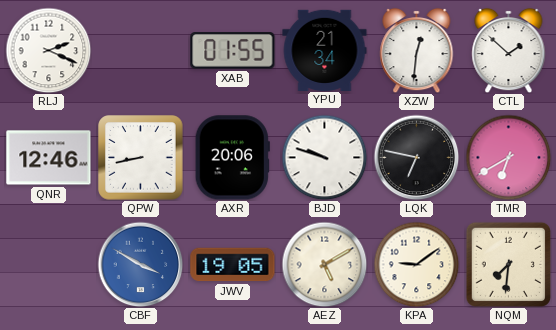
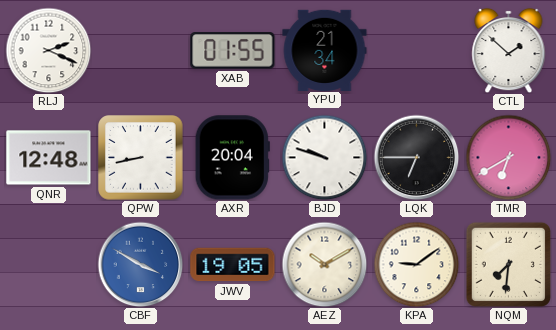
XZW: 12:31 -> none (417, 50)
QNR: 12:46 -> 12:48 (49, 158)
AXR: 20:06 -> 20:04 (232, 158)
LQK: 6:47 -> 6:45 (416, 157)
AEZ: 5:10 -> 10:10 (324, 264)
